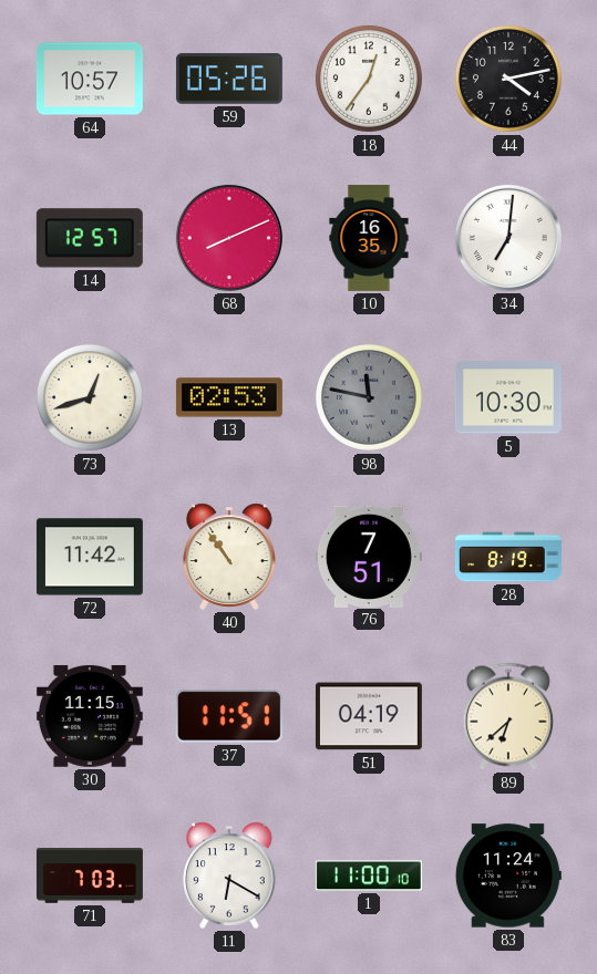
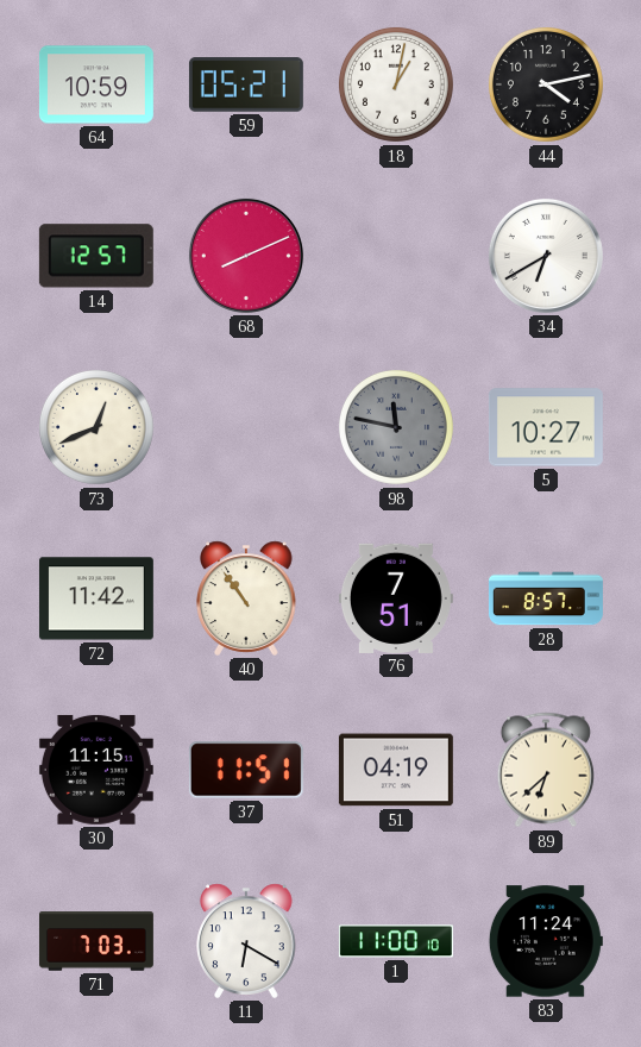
64: 10:57 -> 10:59 (96, 84)
59: 05:26 -> 05:21 (246, 84)
18: 12:36 -> 1:02 (396, 84)
10: 16:35 -> none (369, 238)
34: 7:01 -> 6:40 (546, 256)
73: 12:42 -> 12:41 (96, 427)
13: 02:53 -> none (229, 397)
5: 10:30 -> 10:27 (546, 427)
28: 8:19 -> 8:57 (547, 598)
